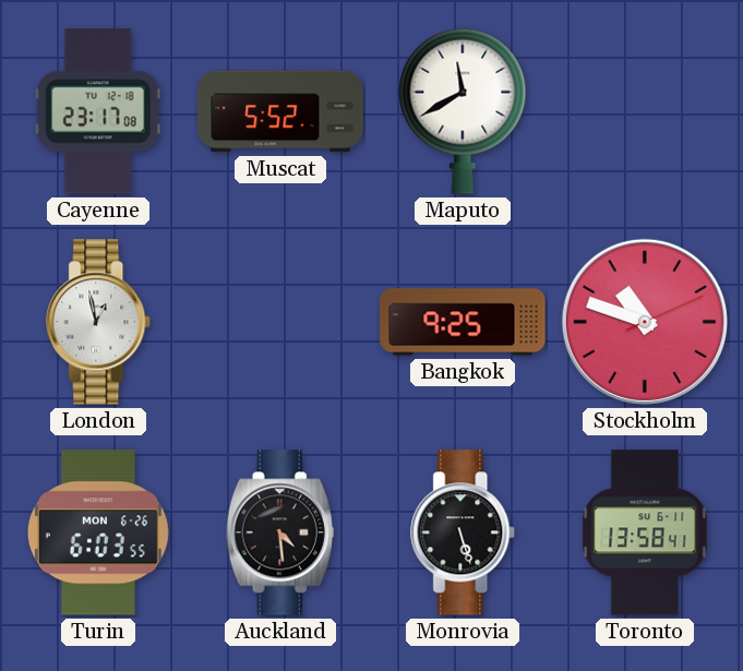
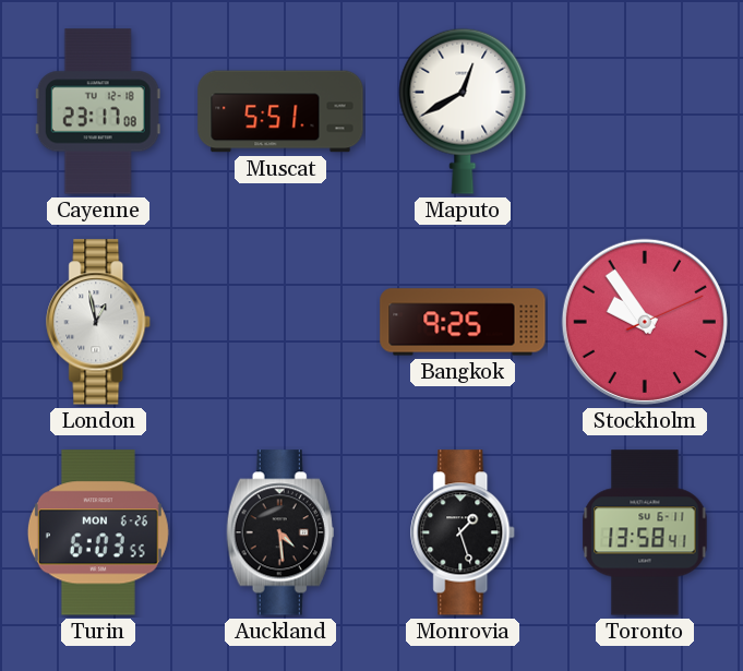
Muscat: 5:52 -> 5:51 (280, 111)
Maputo: 11:40 -> 12:40 (463, 111)
Stockholm: 10:48 -> 9:54 (645, 322)
Monrovia: 5:27 -> 1:27 (464, 532)
